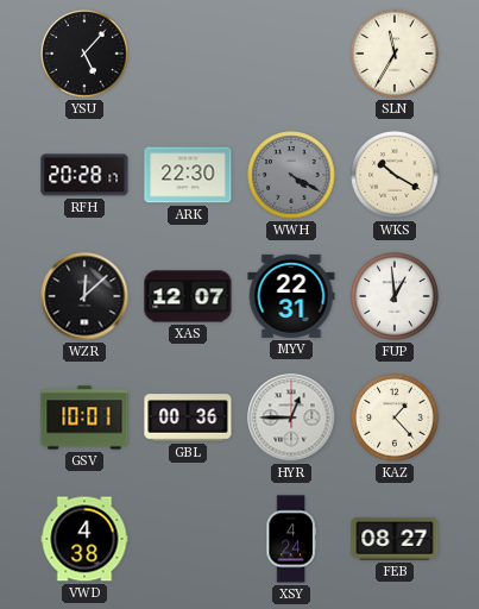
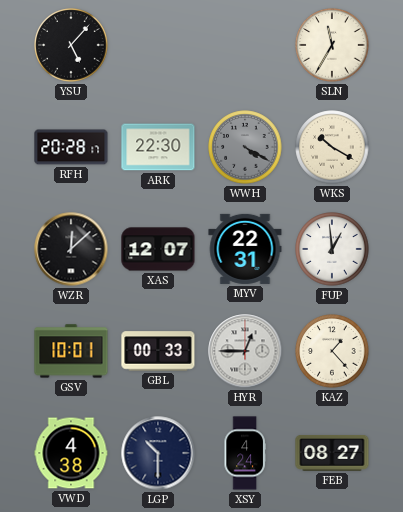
GBL: 00:36 -> 00:33 (158, 351)
LGP: none -> 10:30 (158, 453)
